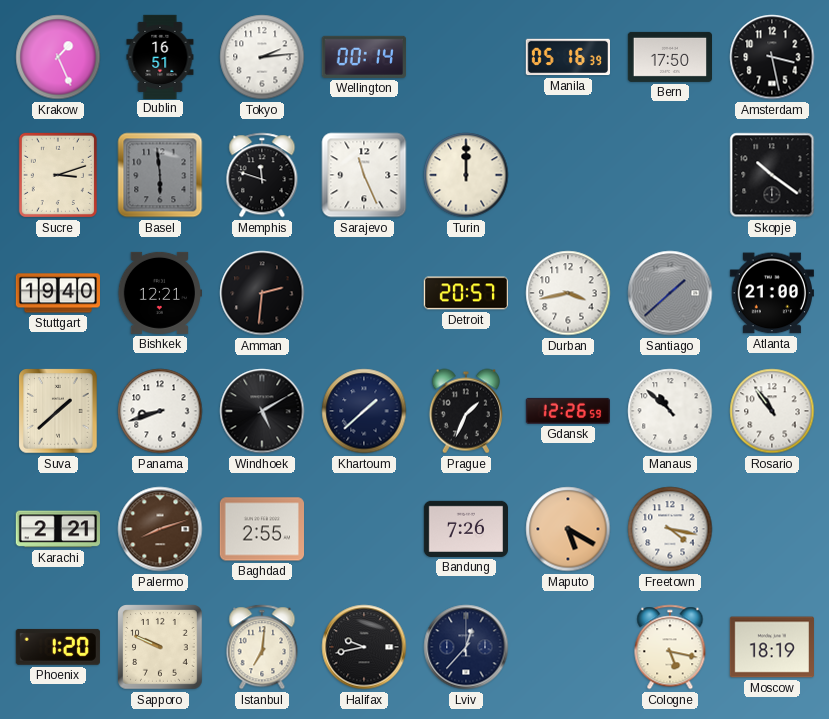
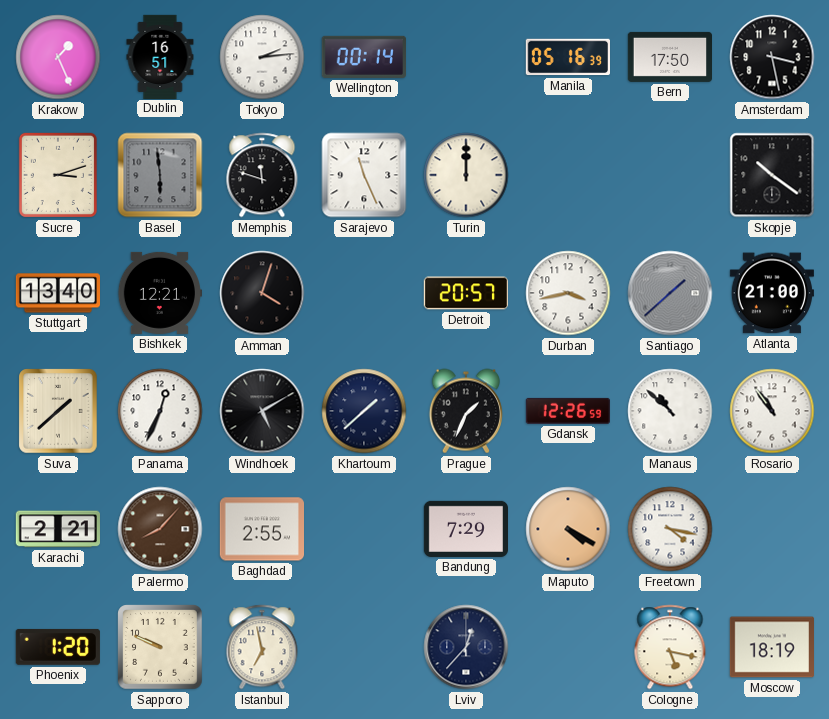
Stuttgart: 19:40 -> 13:40 (57, 293)
Amman: 2:31 -> 4:03 (262, 293)
Panama: 8:42 -> 12:34 (160, 411)
Palermo: 8:12 -> 8:07 (160, 529)
Bandung: 7:26 -> 7:29 (465, 529)
Maputo: 5:20 -> 4:20 (568, 529)
Istanbul: 7:01 -> 6:58 (262, 647)
Halifax: 9:43 -> none (364, 647)
